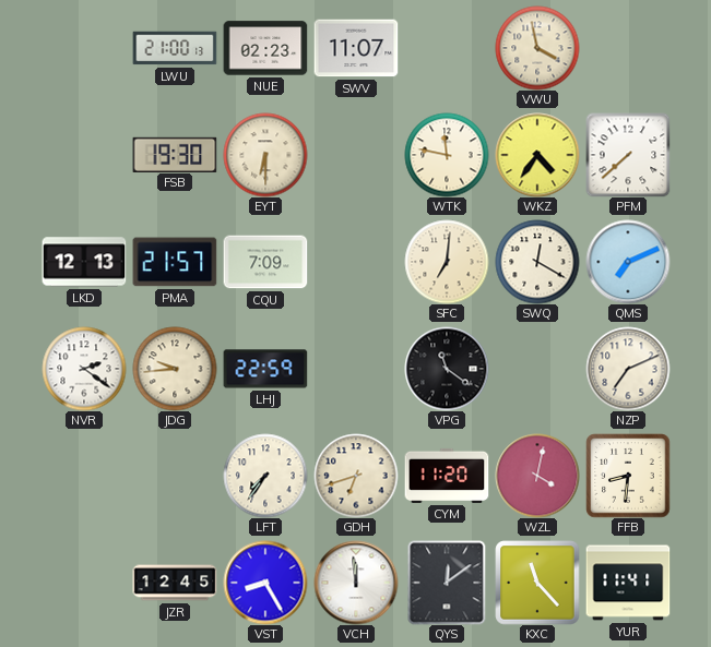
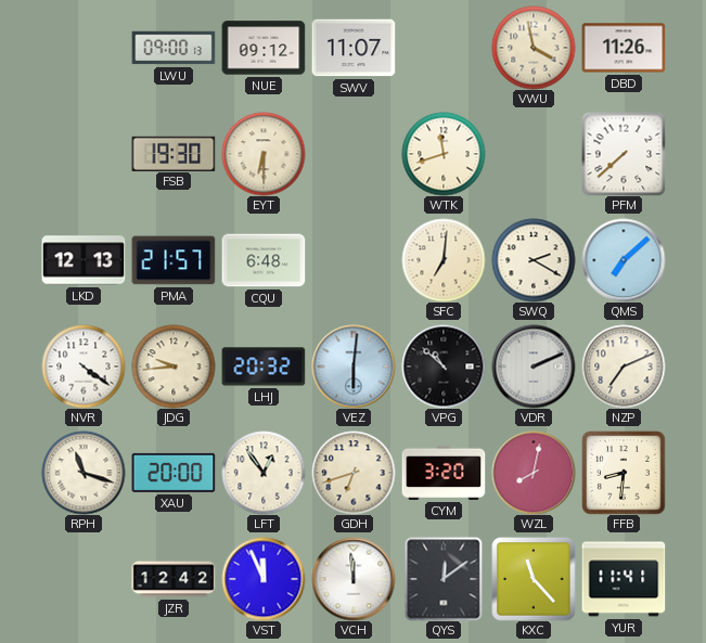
LWU: 21:00 -> 09:00 (174, 48)
NUE: 02:23 -> 09:12 (264, 48)
DBD: none -> 11:26 (624, 48)
WTK: 11:47 -> 11:42 (444, 154)
WKZ: 4:36 -> none (537, 155)
CQU: 7:09 -> 6:48 (264, 260)
SWQ: 12:20 -> 2:20 (534, 260)
QMS: 7:11 -> 7:08 (624, 260)
NVR: 2:21 -> 4:21 (84, 366)
LHJ: 22:59 -> 20:32 (264, 366)
VEZ: none -> 6:01 (354, 366)
VPG: 11:21 -> 10:52 (444, 366)
VDR: none -> 2:11 (534, 366)
RPH: none -> 11:18 (84, 473)
XAU: none -> 20:00 (174, 473)
LFT: 7:36 -> 12:54 (264, 473)
CYM: 11:20 -> 3:20 (444, 473)
WZL: 4:02 -> 8:02 (534, 473)
JZR: 12:45 -> 12:42 (174, 579)
VST: 8:25 -> 11:56 (264, 579)
